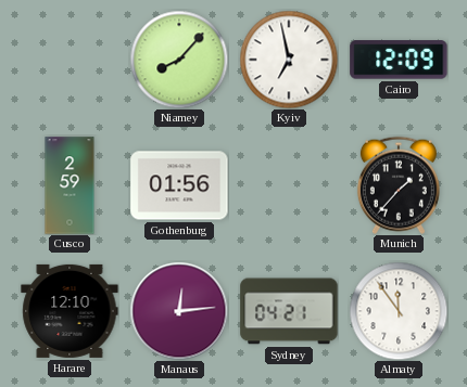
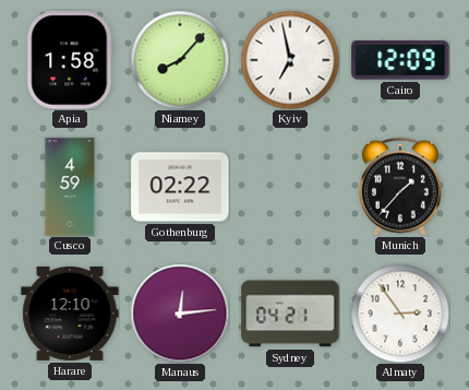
Apia: none -> 1:58 (70, 60)
Cusco: 2:59 -> 4:59 (70, 187)
Gothenburg: 01:56 -> 02:22 (180, 187)
Almaty: 11:54 -> 2:54 (400, 314)
